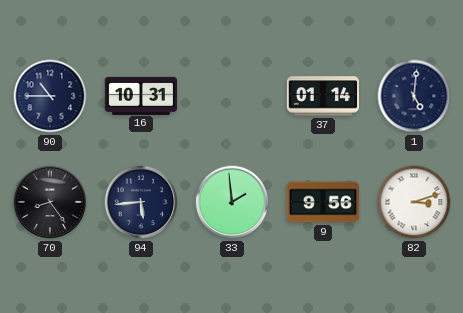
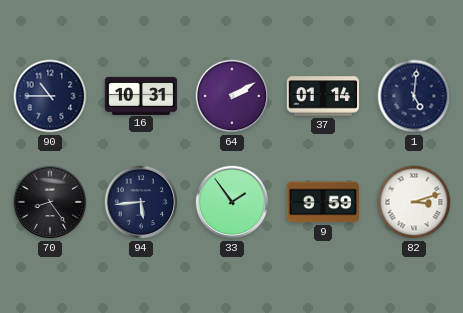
64: none -> 2:10 (232, 96)
33: 1:59 -> 1:54 (232, 202)
9: 9:56 -> 9:59 (323, 202)
